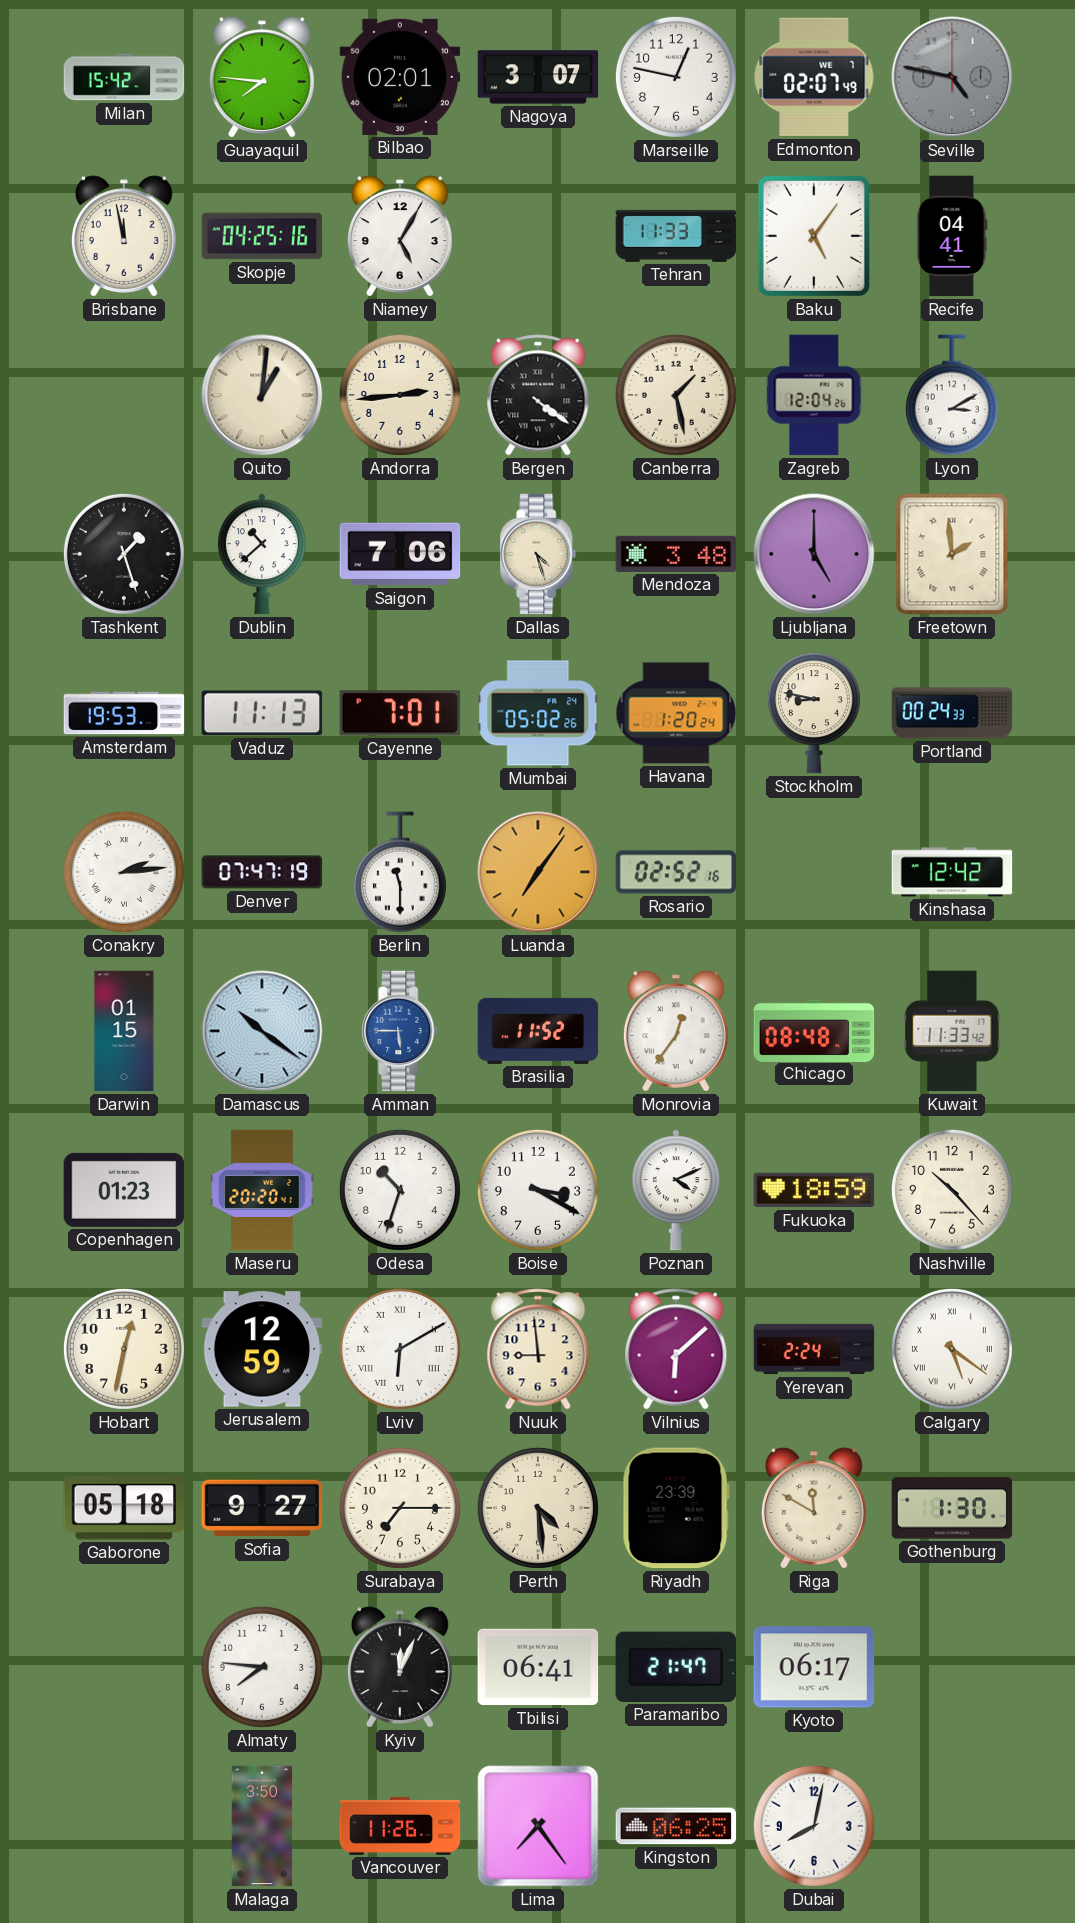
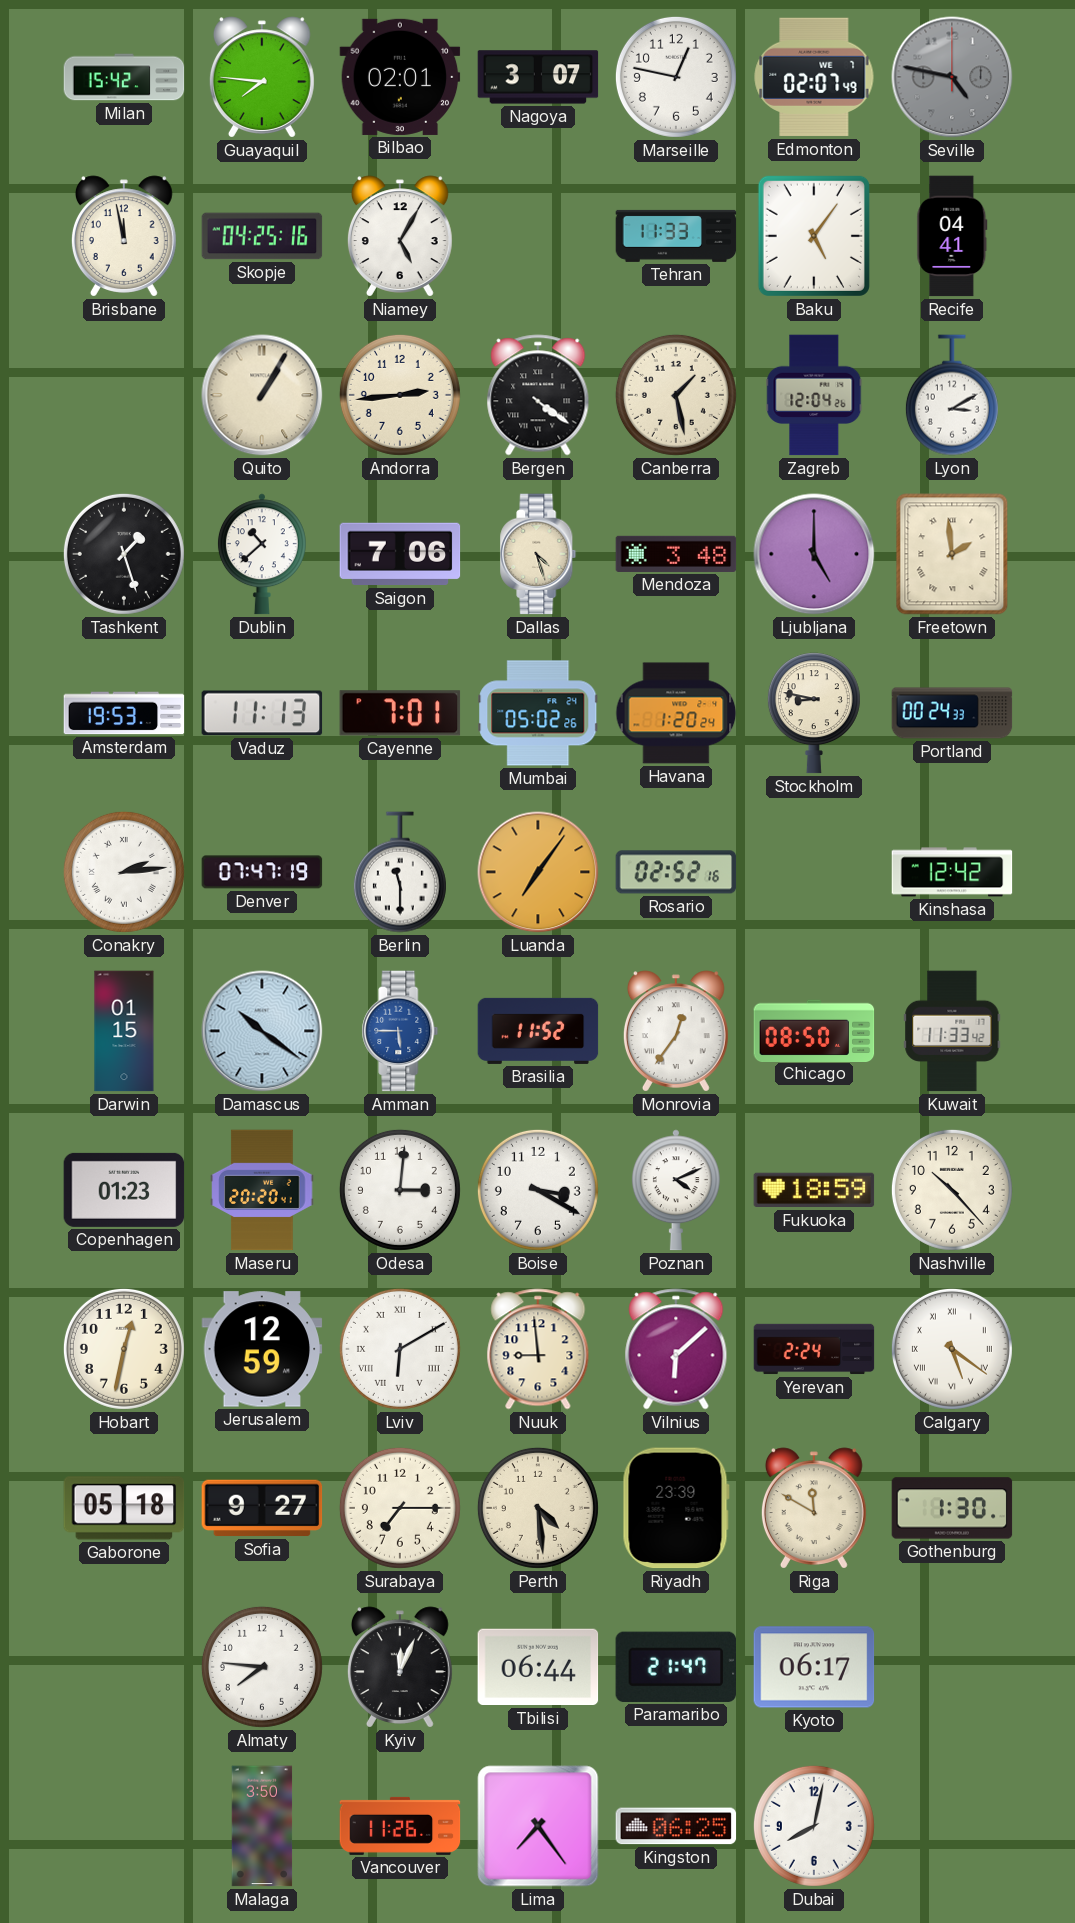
Quito: 1:01 -> 1:05 (262, 395)
Chicago: 08:48 -> 08:50 (814, 1030)
Odesa: 10:33 -> 3:01 (400, 1190)
Tbilisi: 06:41 -> 06:44 (538, 1667)
